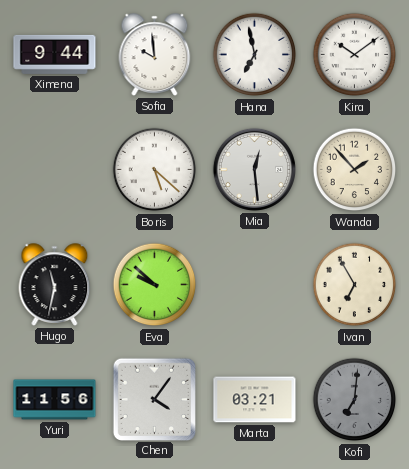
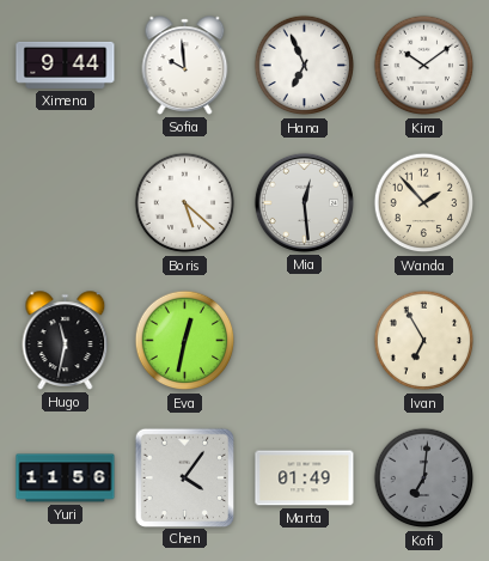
Hana: 6:58 -> 6:56 (305, 66)
Eva: 9:52 -> 12:32 (185, 341)
Marta: 03:21 -> 01:49 (305, 478)
